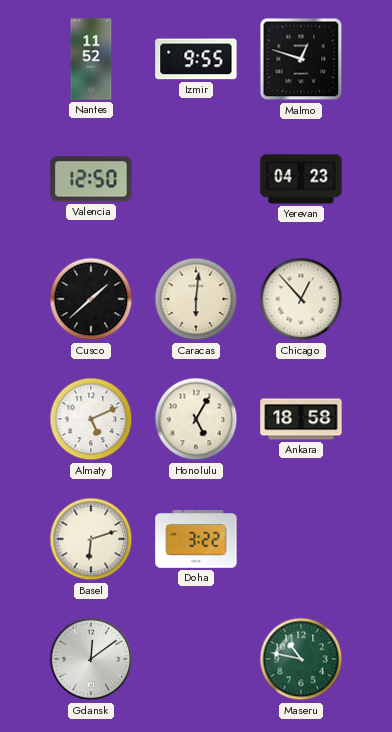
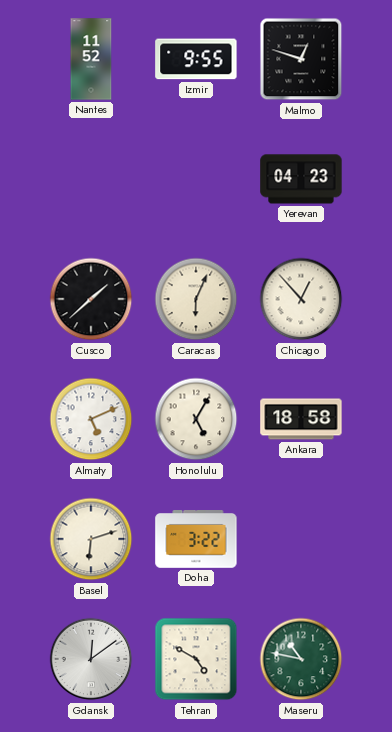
Valencia: 12:50 -> none (91, 179)
Caracas: 6:01 -> 6:04 (196, 299)
Tehran: none -> 4:50 (196, 659)
